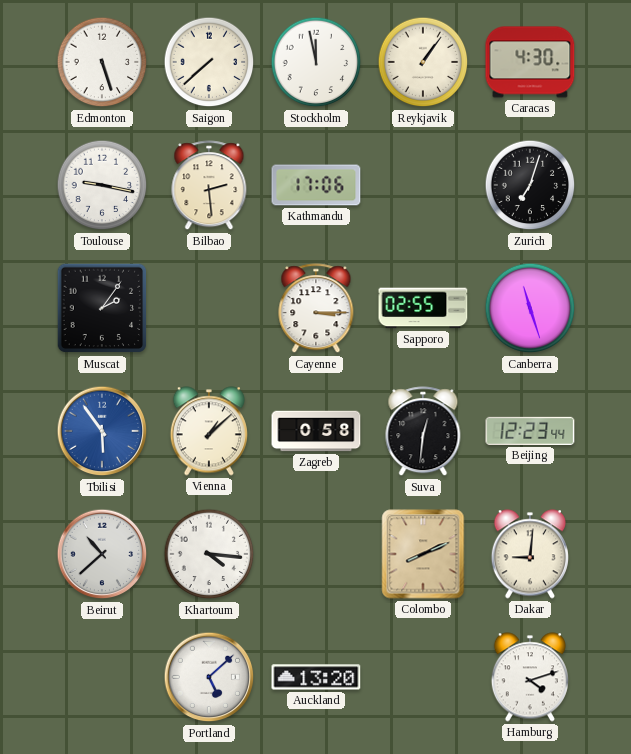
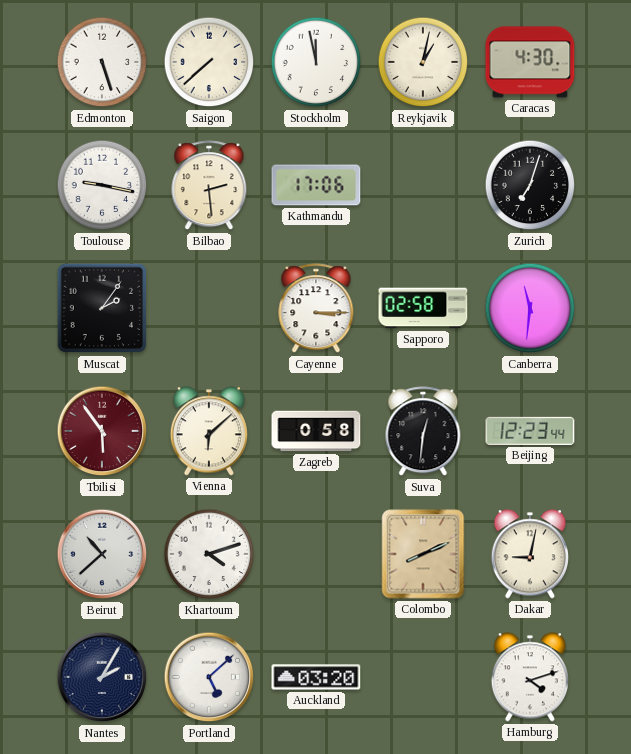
Reykjavik: 1:06 -> 1:02 (423, 62)
Sapporo: 02:55 -> 02:58 (423, 308)
Canberra: 11:27 -> 11:31 (530, 308)
Tbilisi dial: blue -> burgundy (102, 431)
Vienna: 1:08 -> 6:08 (209, 431)
Khartoum: 4:16 -> 4:12 (209, 554)
Dakar: 9:01 -> 9:02 (530, 554)
Nantes: none -> 2:05 (102, 677)
Auckland: 13:20 -> 03:20 (316, 677)
